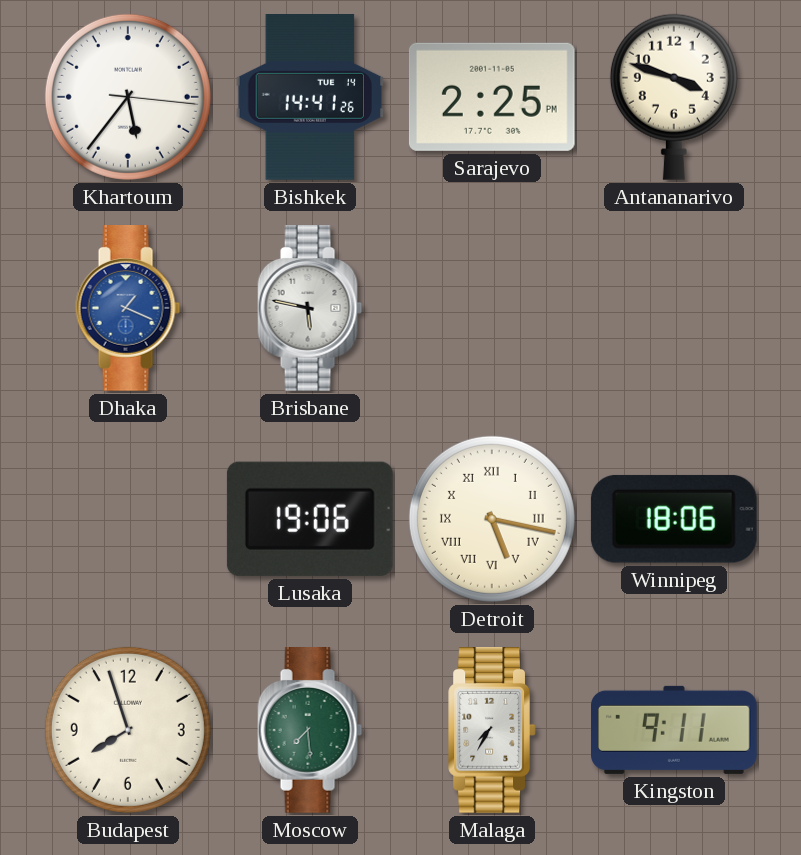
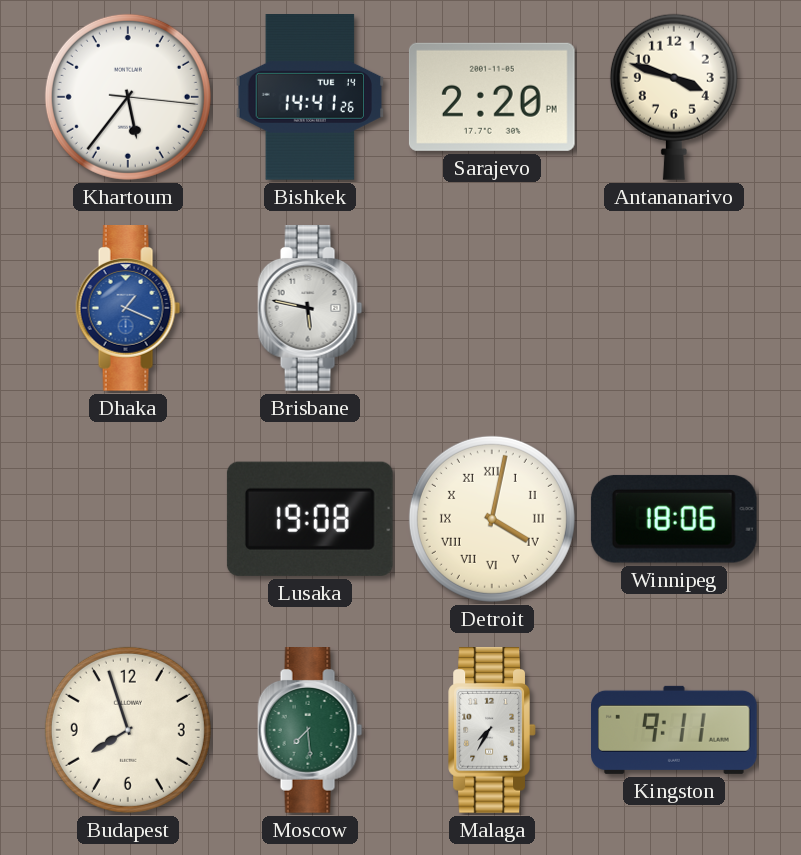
Sarajevo: 2:25 -> 2:20 (492, 97)
Lusaka: 19:06 -> 19:08 (310, 519)
Detroit: 5:17 -> 4:02 (492, 519)
